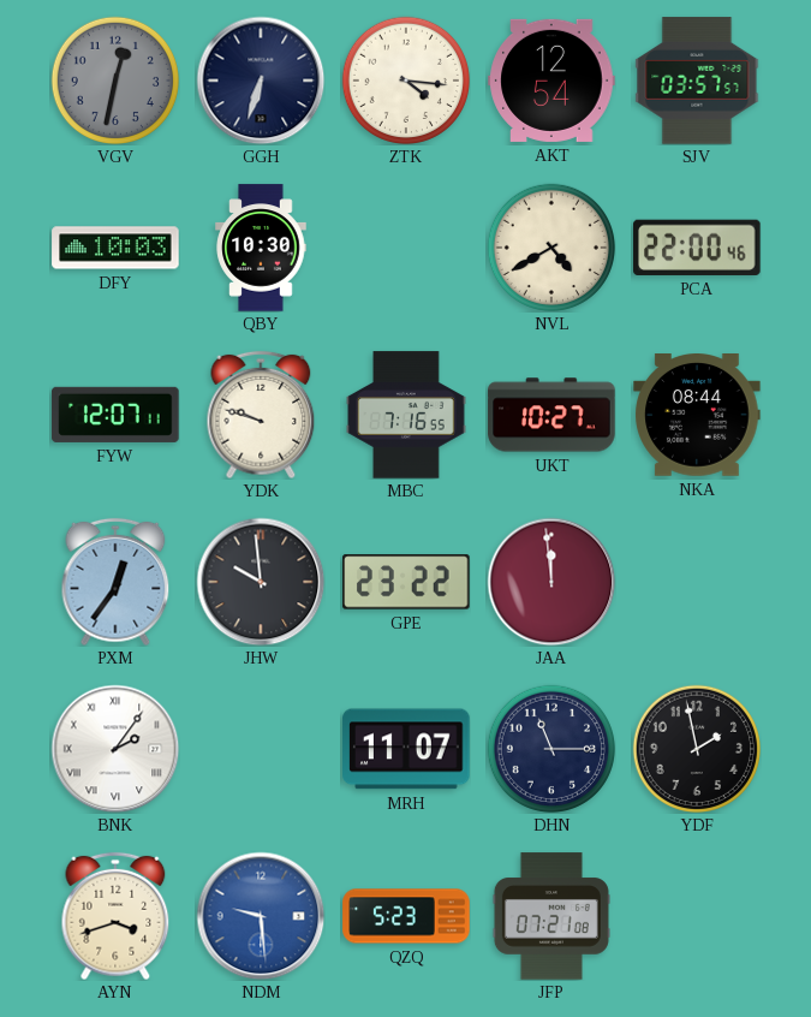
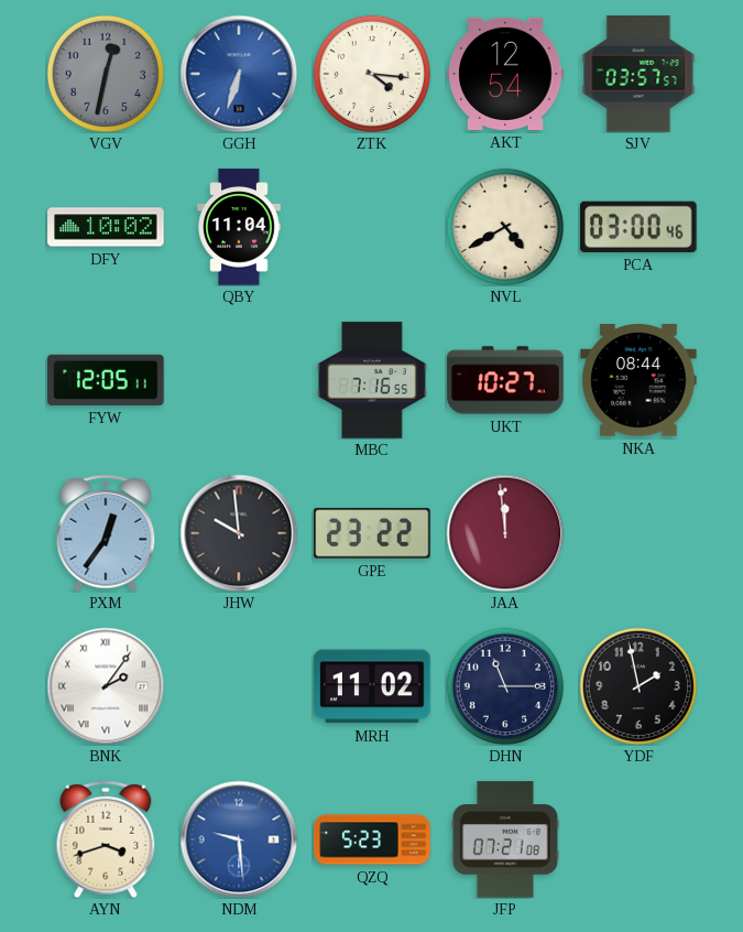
GGH dial: navy -> blue (239, 74)
DFY: 10:03 -> 10:02 (106, 227)
QBY: 10:30 -> 11:04 (239, 227)
PCA: 22:00 -> 03:00 (638, 227)
FYW: 12:07 -> 12:05 (106, 380)
YDK: 9:48 -> none (261, 415)
MRH: 11:07 -> 11:02 (372, 686)
